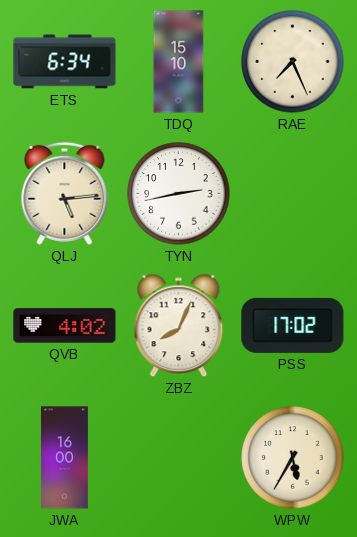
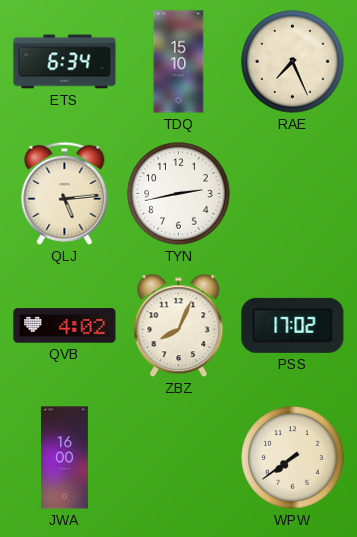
WPW: 5:35 -> 7:39 (293, 458)
